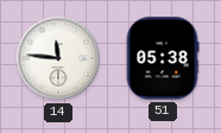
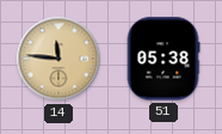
14 dial: white -> champagne (58, 59)
